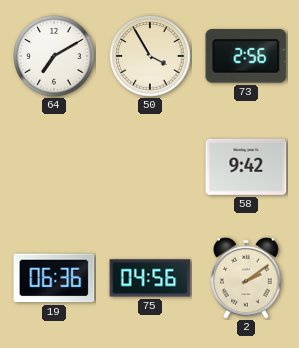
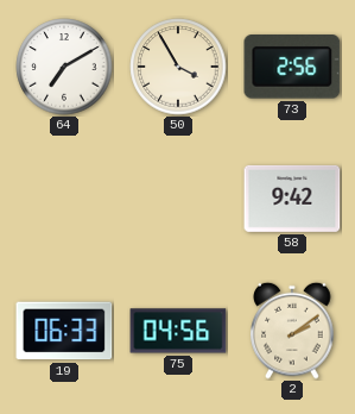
19: 06:36 -> 06:33 (64, 331)
